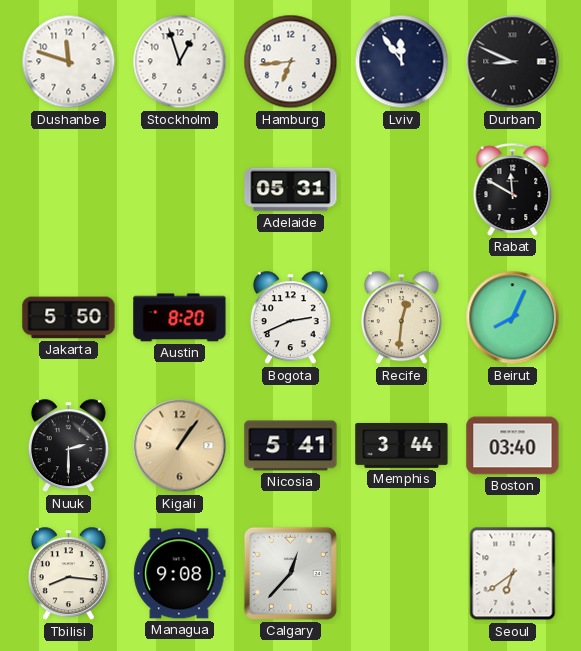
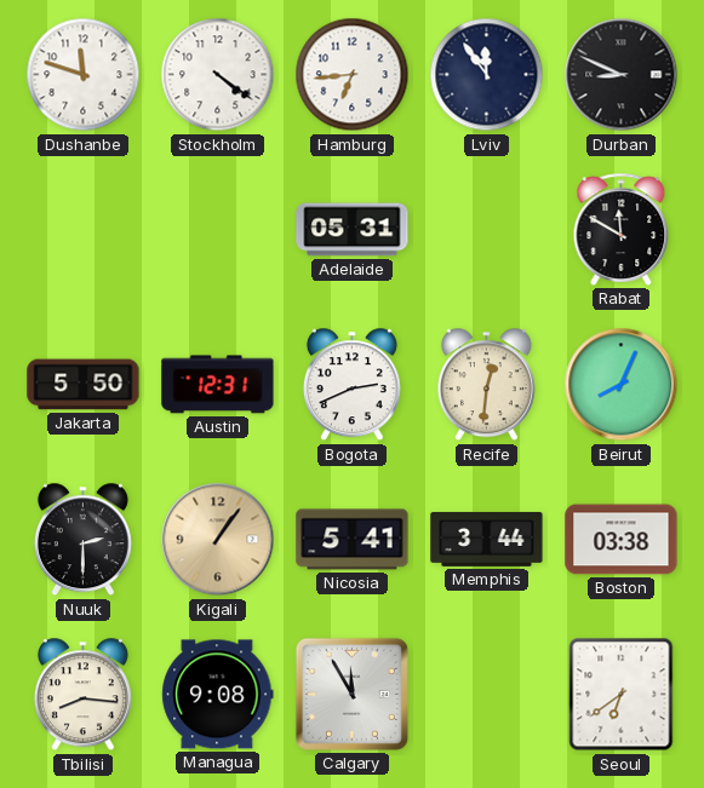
Stockholm: 12:57 -> 4:21 (218, 75)
Austin: 8:20 -> 12:31 (218, 385)
Boston: 03:40 -> 03:38 (622, 540)
Calgary: 12:37 -> 11:55 (351, 694)
